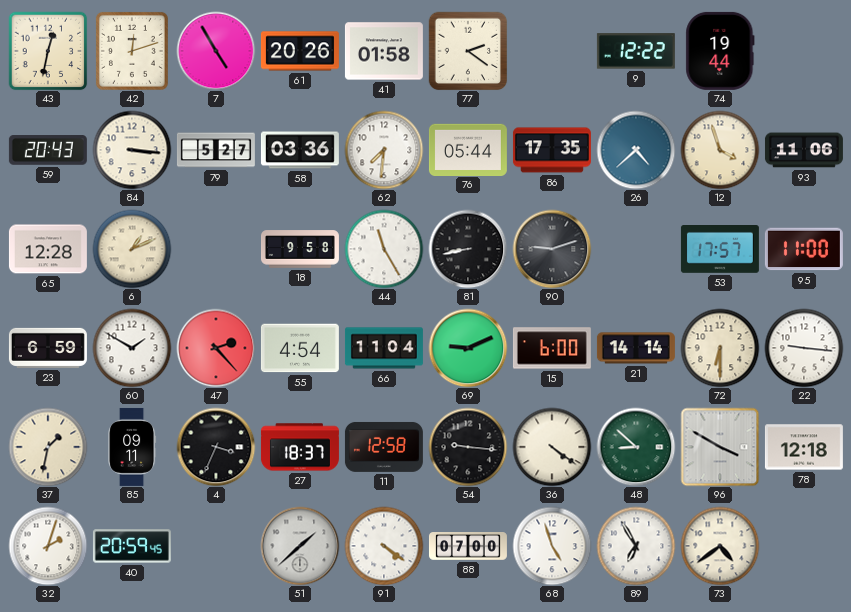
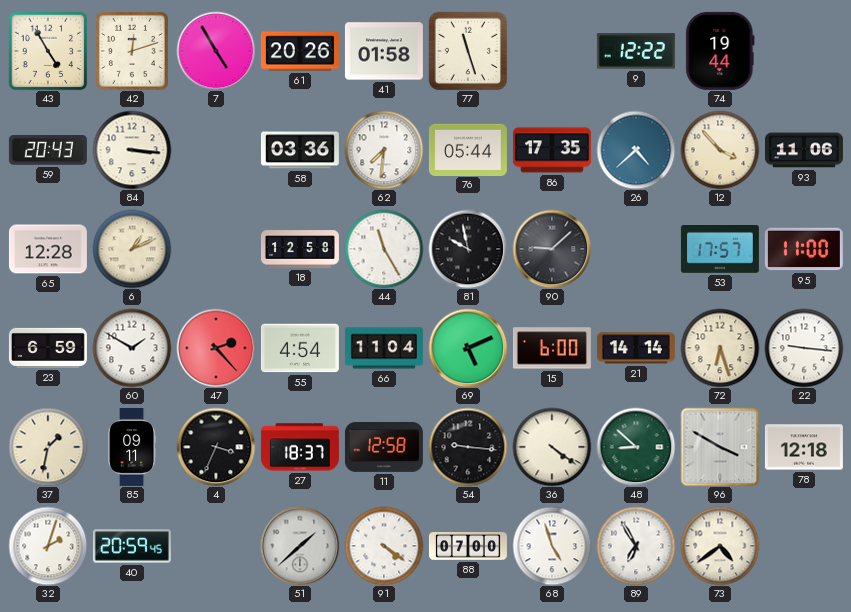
43: 12:32 -> 4:55 (48, 51)
77: 2:21 -> 11:27 (468, 51)
79: 5:27 -> none (216, 150)
12: 3:57 -> 3:53 (720, 150)
18: 9:58 -> 12:58 (300, 249)
81: 8:43 -> 9:58 (468, 249)
90: 9:12 -> 9:08 (552, 249)
69: 9:11 -> 5:11 (468, 348)
72: 6:30 -> 6:27 (720, 348)
